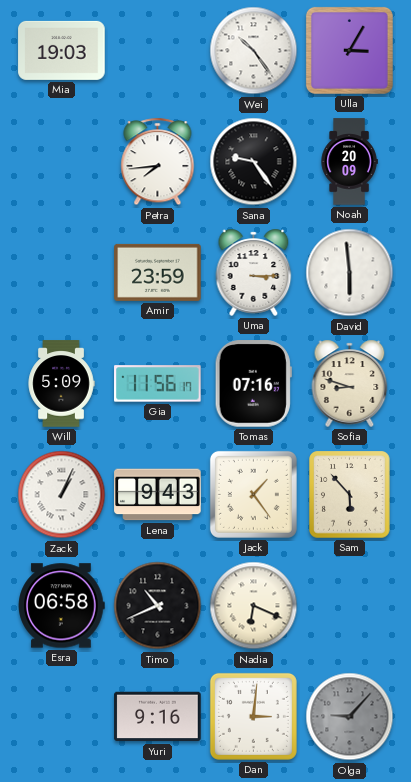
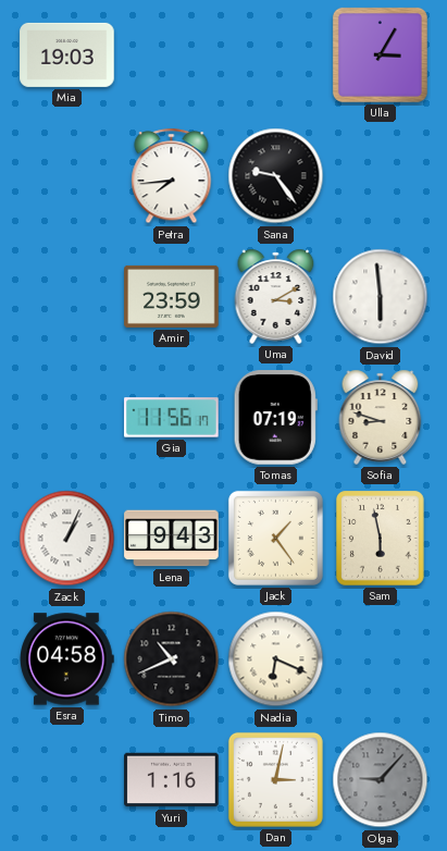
Wei: 10:24 -> none (254, 51)
Noah: 20:09 -> none (349, 162)
Uma: 3:15 -> 3:10 (276, 296)
Will: 5:09 -> none (61, 384)
Tomas: 07:16 -> 07:19 (275, 418)
Sam: 5:53 -> 5:58 (381, 539)
Esra: 06:58 -> 04:58 (67, 659)
Yuri: 9:16 -> 1:16 (172, 780)
Dan: 3:01 -> 3:02 (275, 779)
